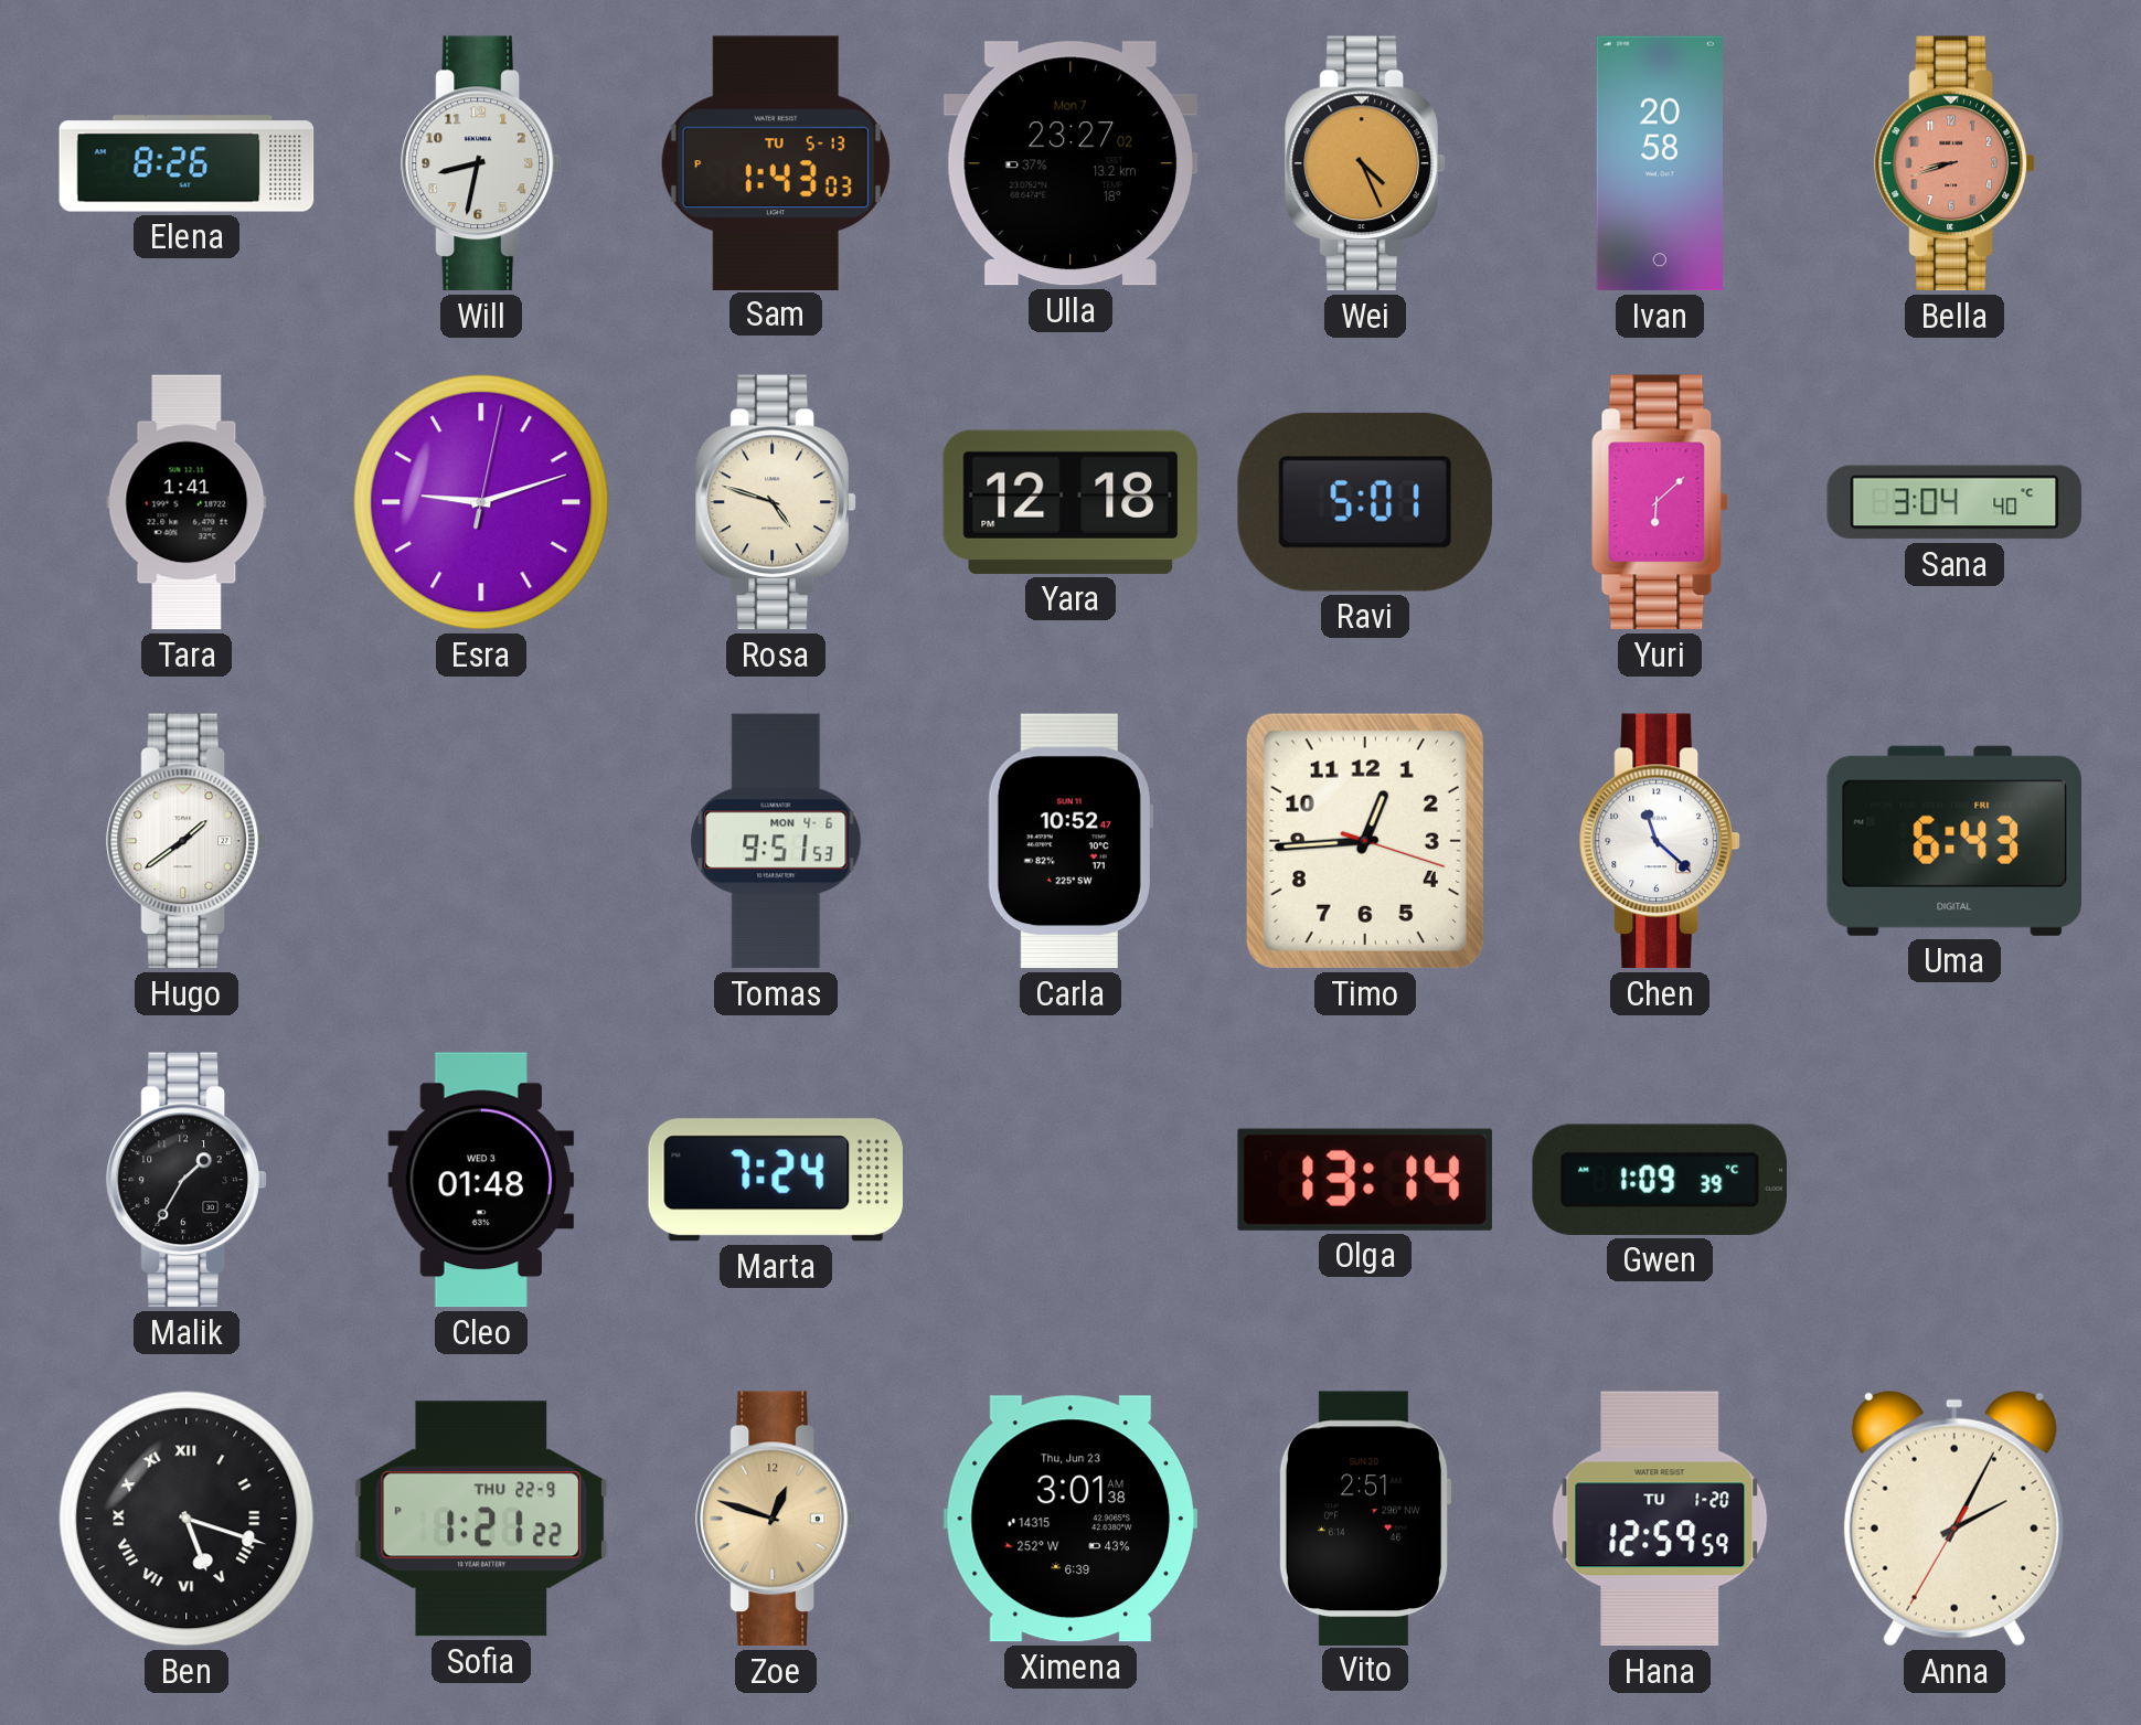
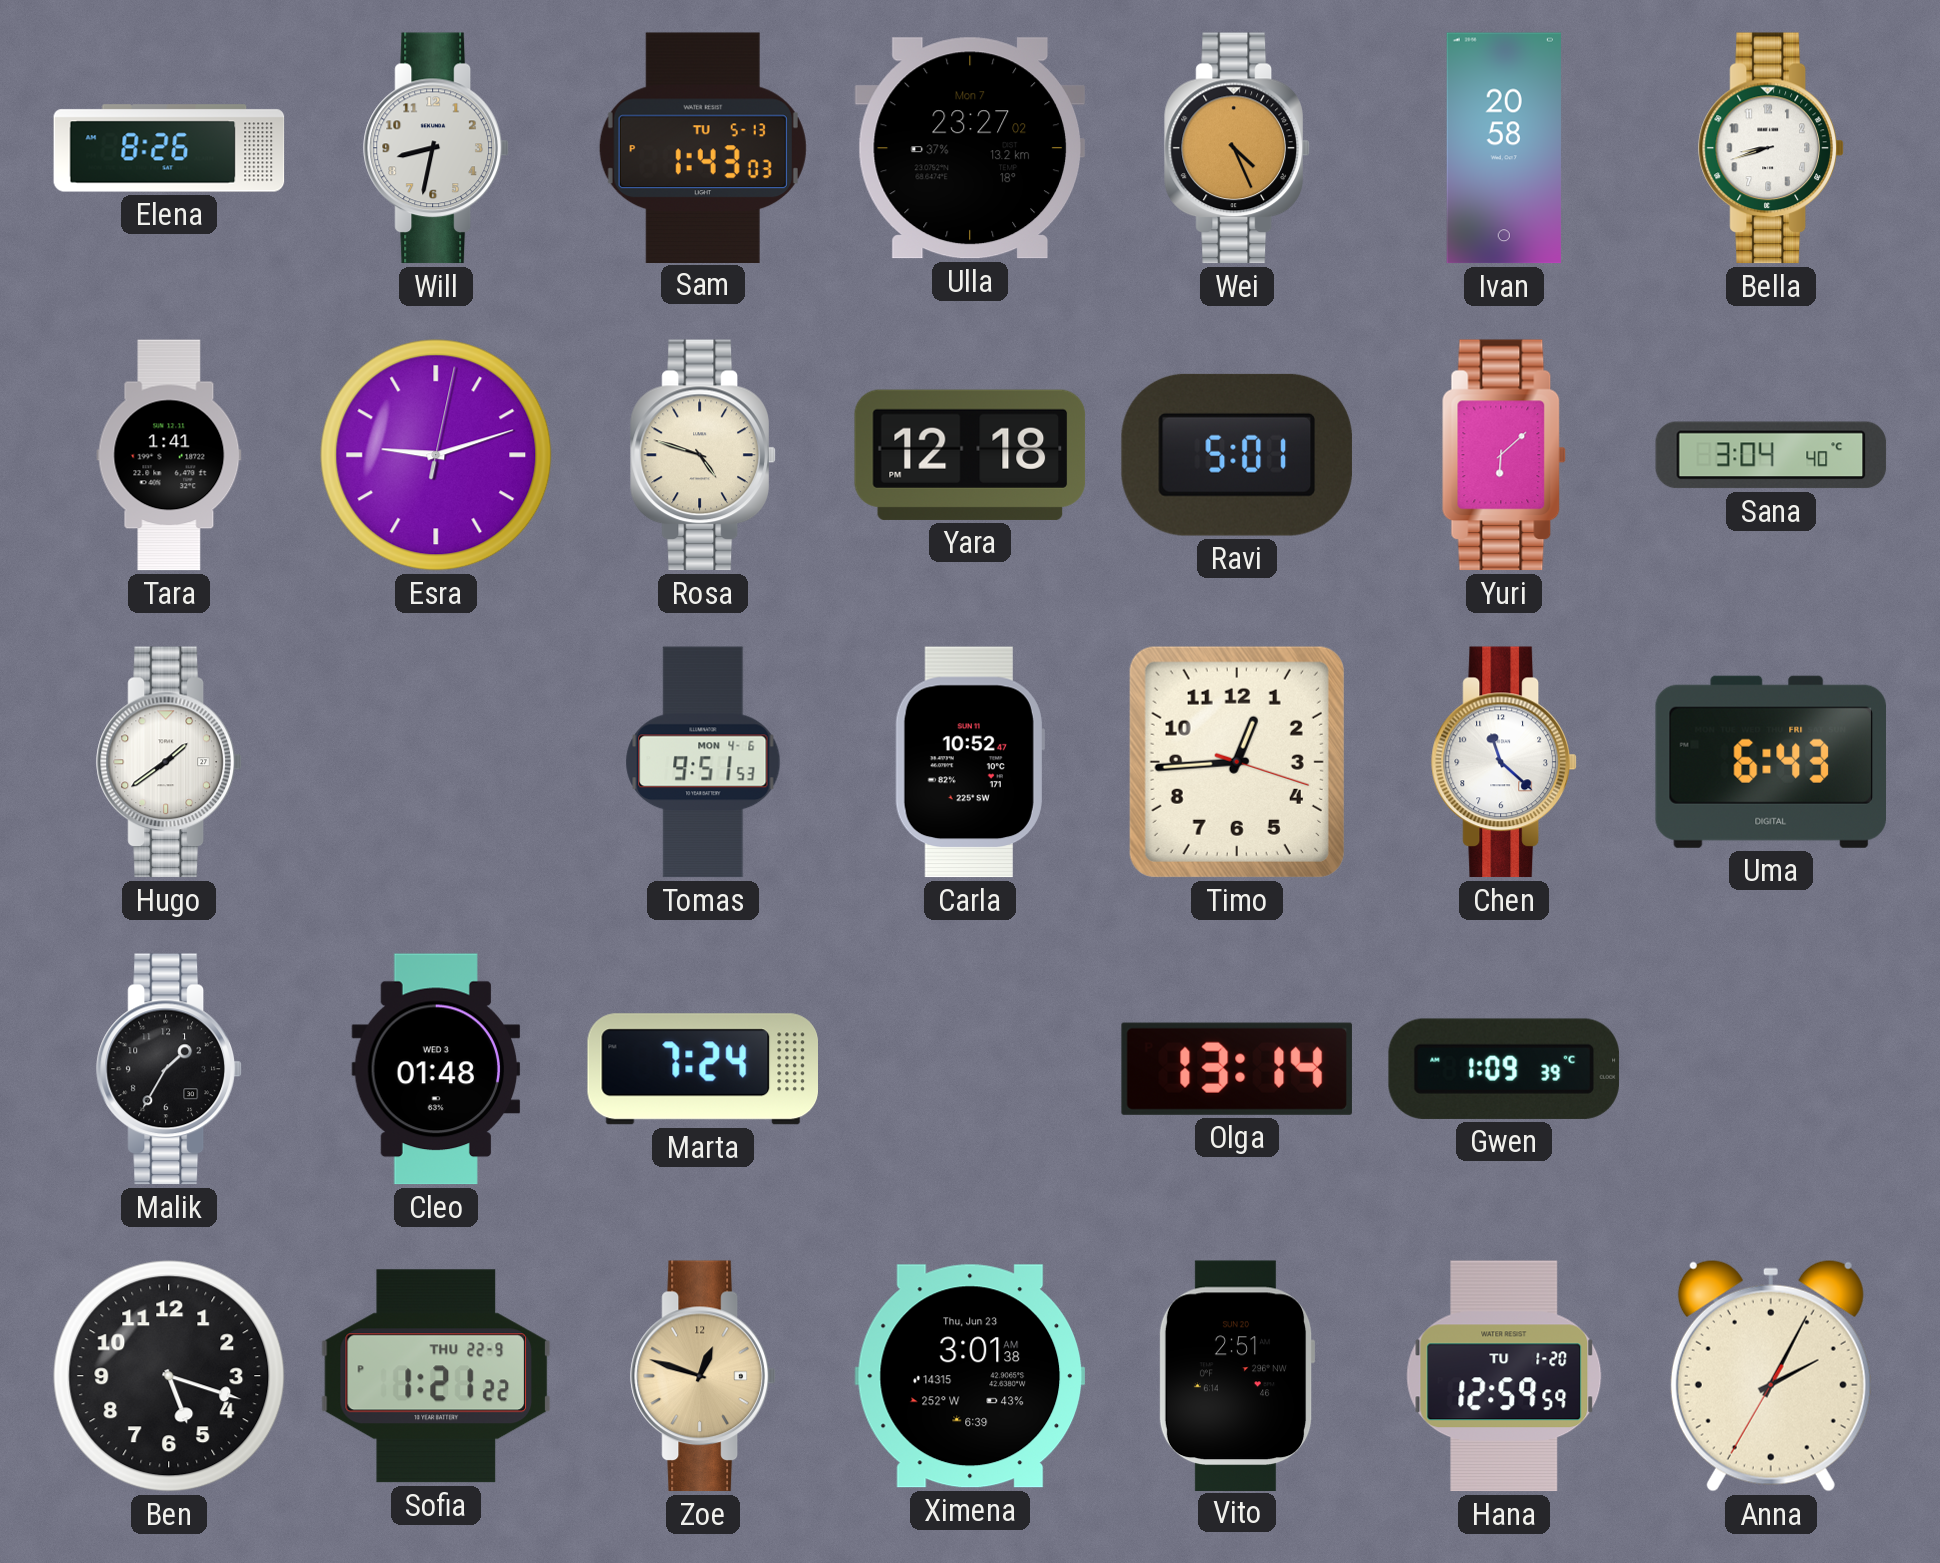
Bella dial: salmon -> white (1771, 148)
Ben numerals: Roman -> Arabic (169, 1376)
